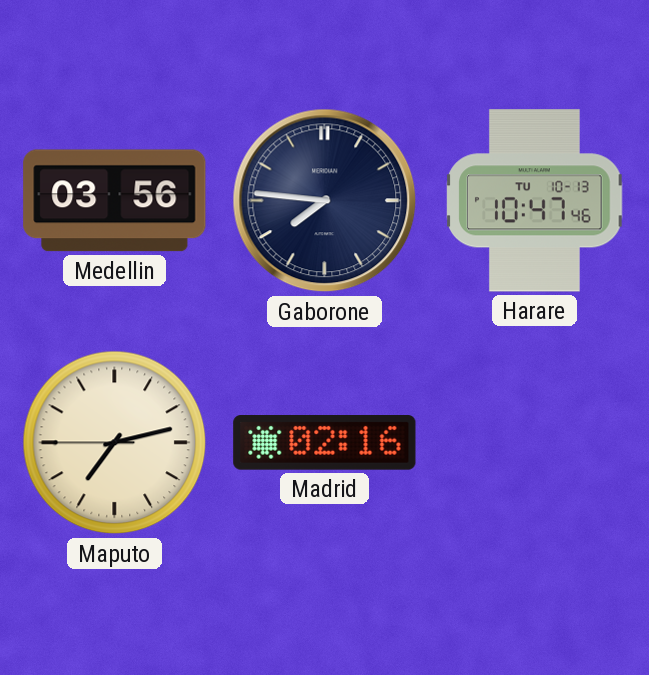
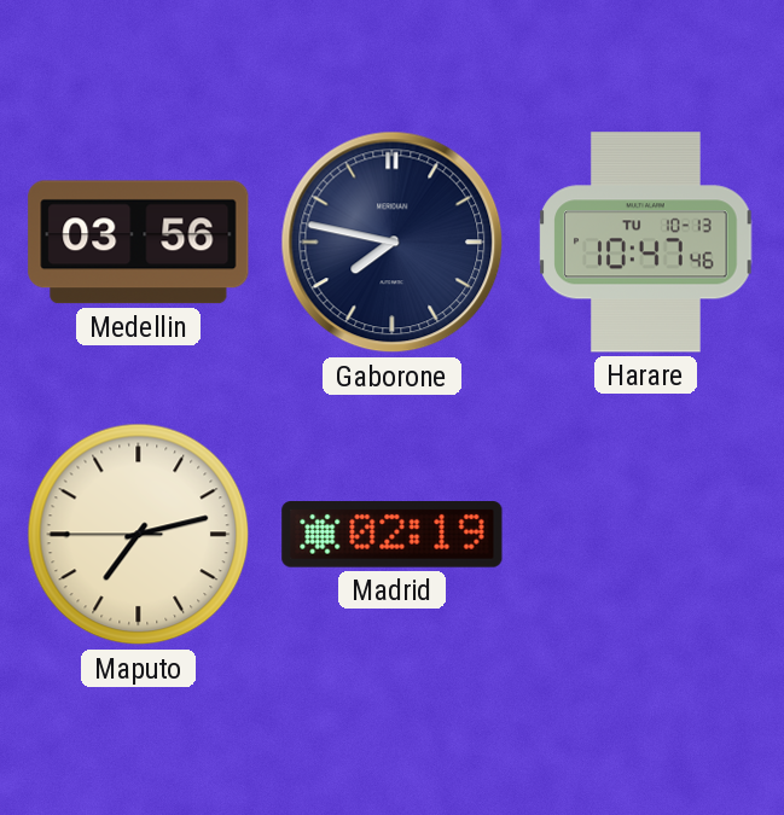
Gaborone: 7:46 -> 7:47 (393, 243)
Madrid: 02:16 -> 02:19 (393, 535)
